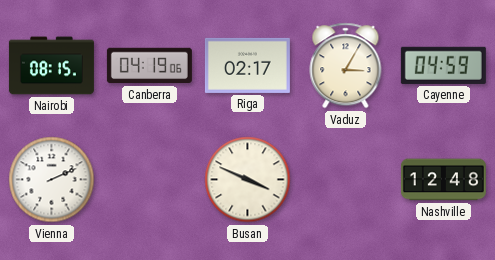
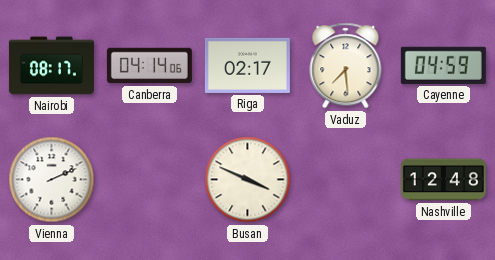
Nairobi: 08:15 -> 08:17 (51, 66)
Canberra: 04:19 -> 04:14 (149, 66)
Vaduz: 3:05 -> 7:29 (346, 66)
